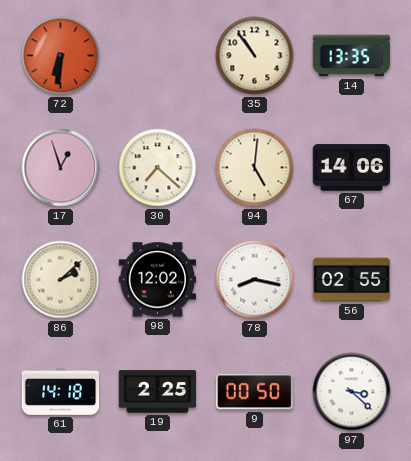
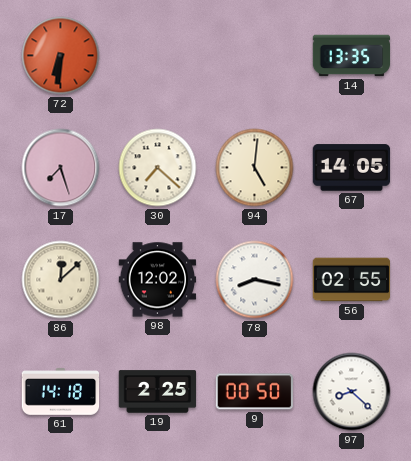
35: 10:54 -> none (255, 56)
17: 12:57 -> 7:27 (61, 168)
67: 14:06 -> 14:05 (352, 168)
86: 2:08 -> 12:08 (61, 280)
97: 3:22 -> 8:22 (352, 392)
